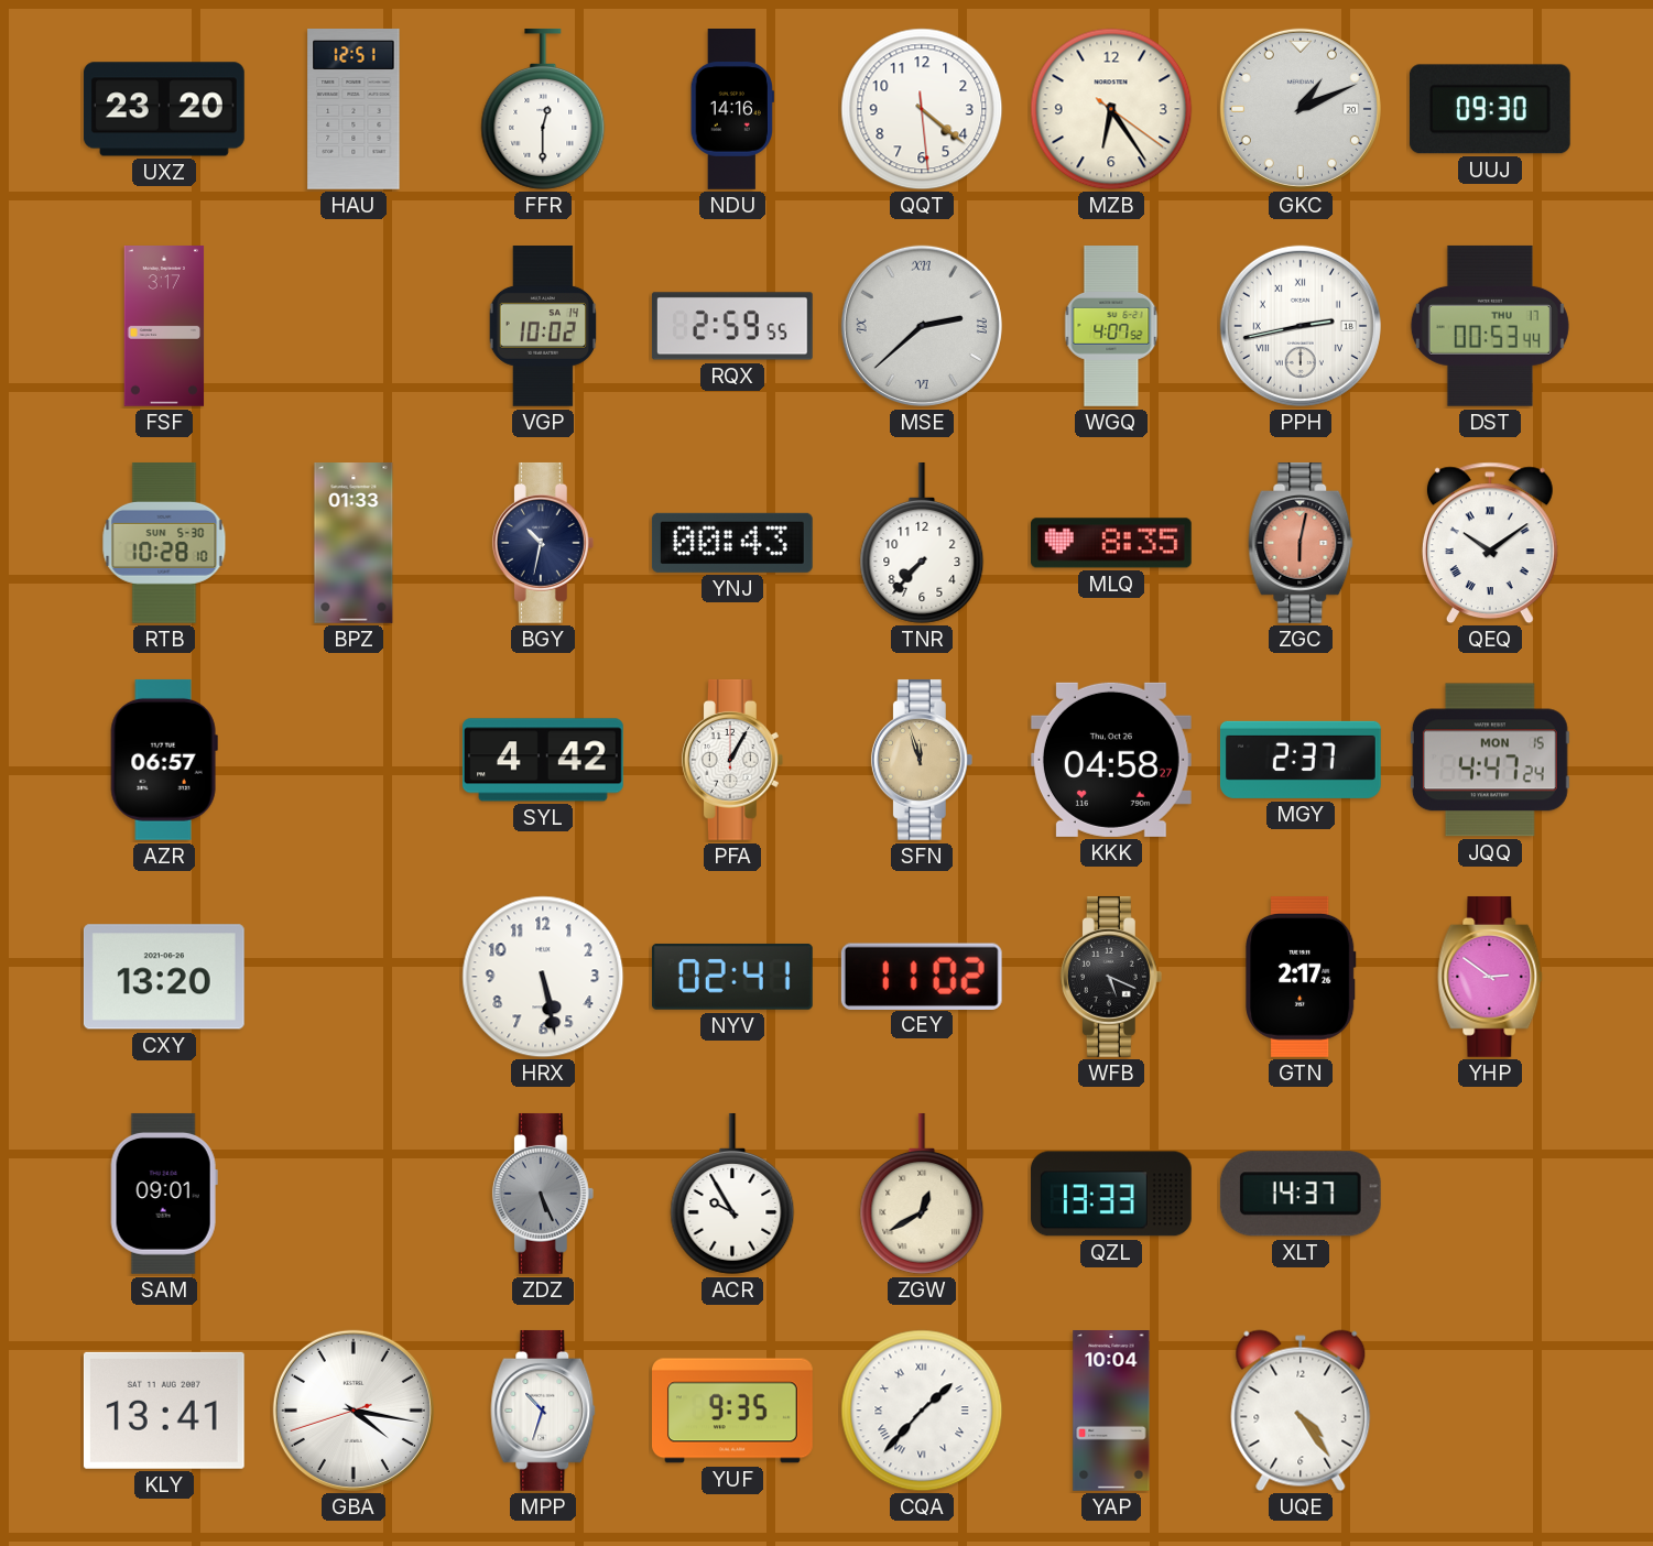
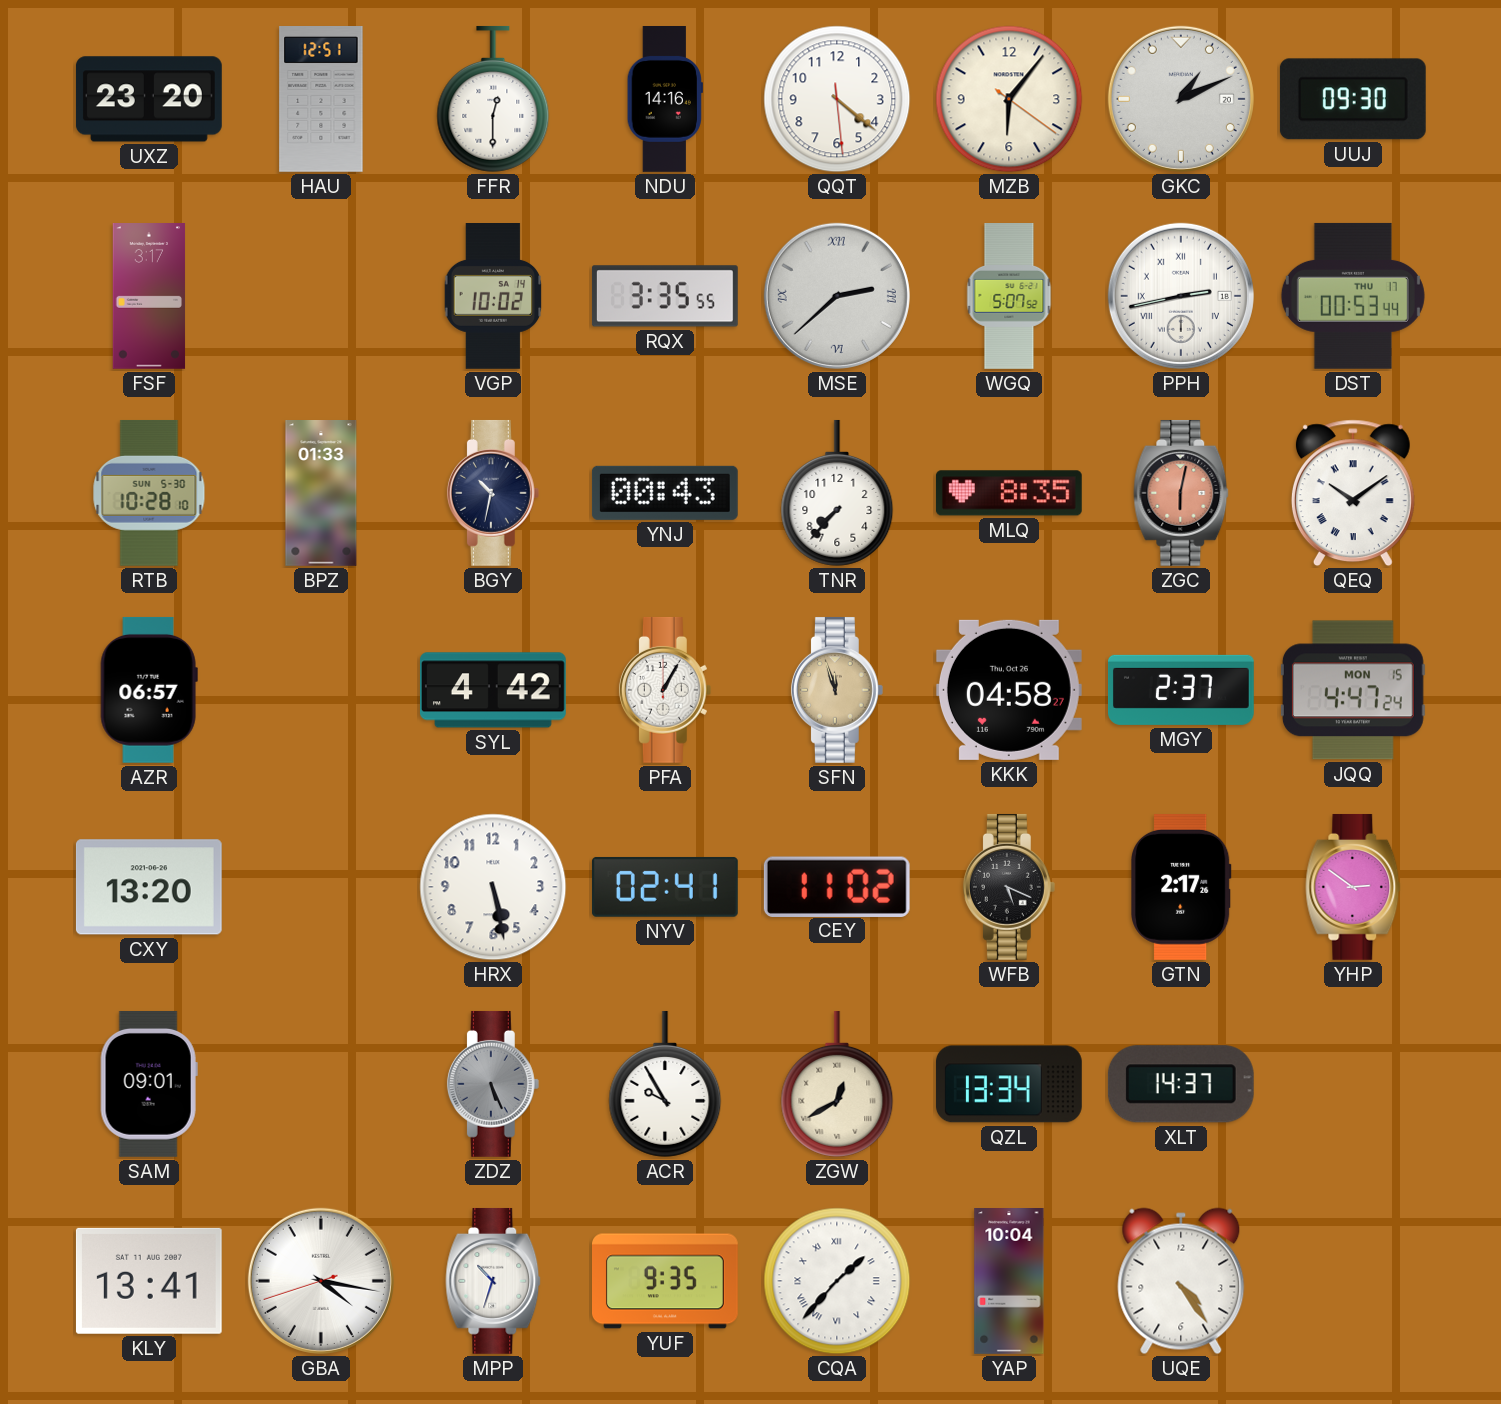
MZB: 6:24 -> 6:06 (1009, 99)
RQX: 2:59 -> 3:35 (665, 296)
WGQ: 4:07 -> 5:07 (1009, 297)
QZL: 13:33 -> 13:34 (1009, 1084)
